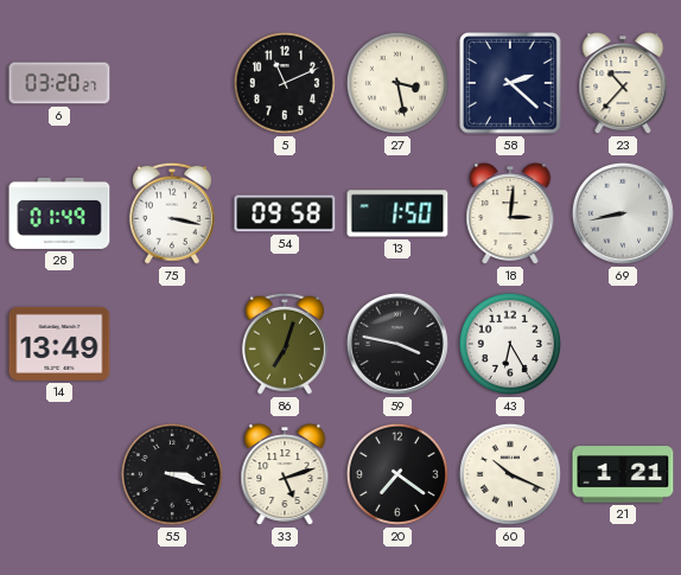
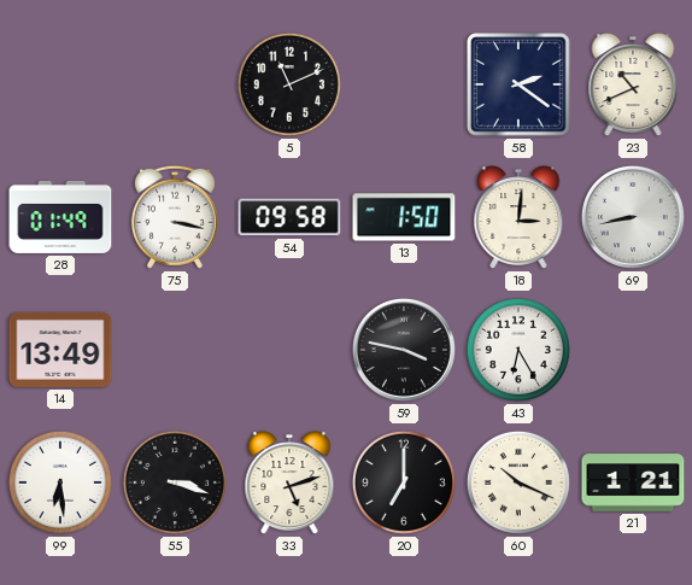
6: 03:20 -> none (59, 83)
27: 3:28 -> none (397, 83)
58: 2:22 -> 2:21 (518, 84)
23: 10:37 -> 10:41 (633, 86)
86: 7:03 -> none (285, 344)
99: none -> 6:29 (60, 482)
20: 7:21 -> 7:00 (404, 482)
